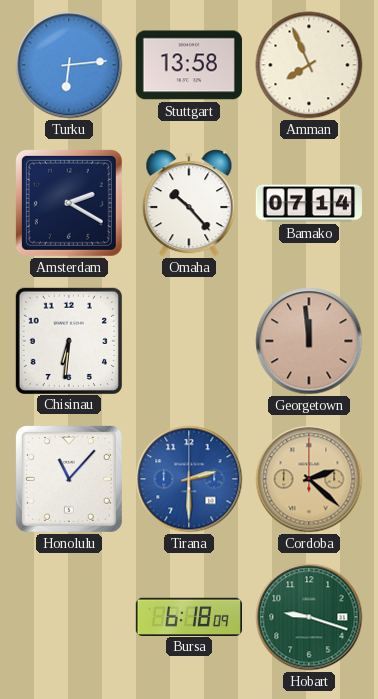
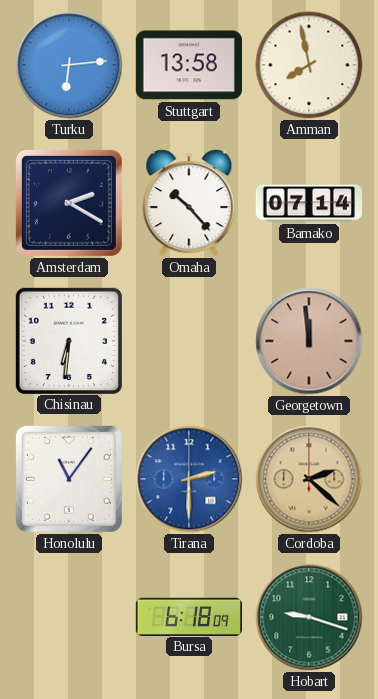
Amman: 7:56 -> 7:58 (309, 65)
Honolulu: 11:07 -> 11:06 (69, 479)
